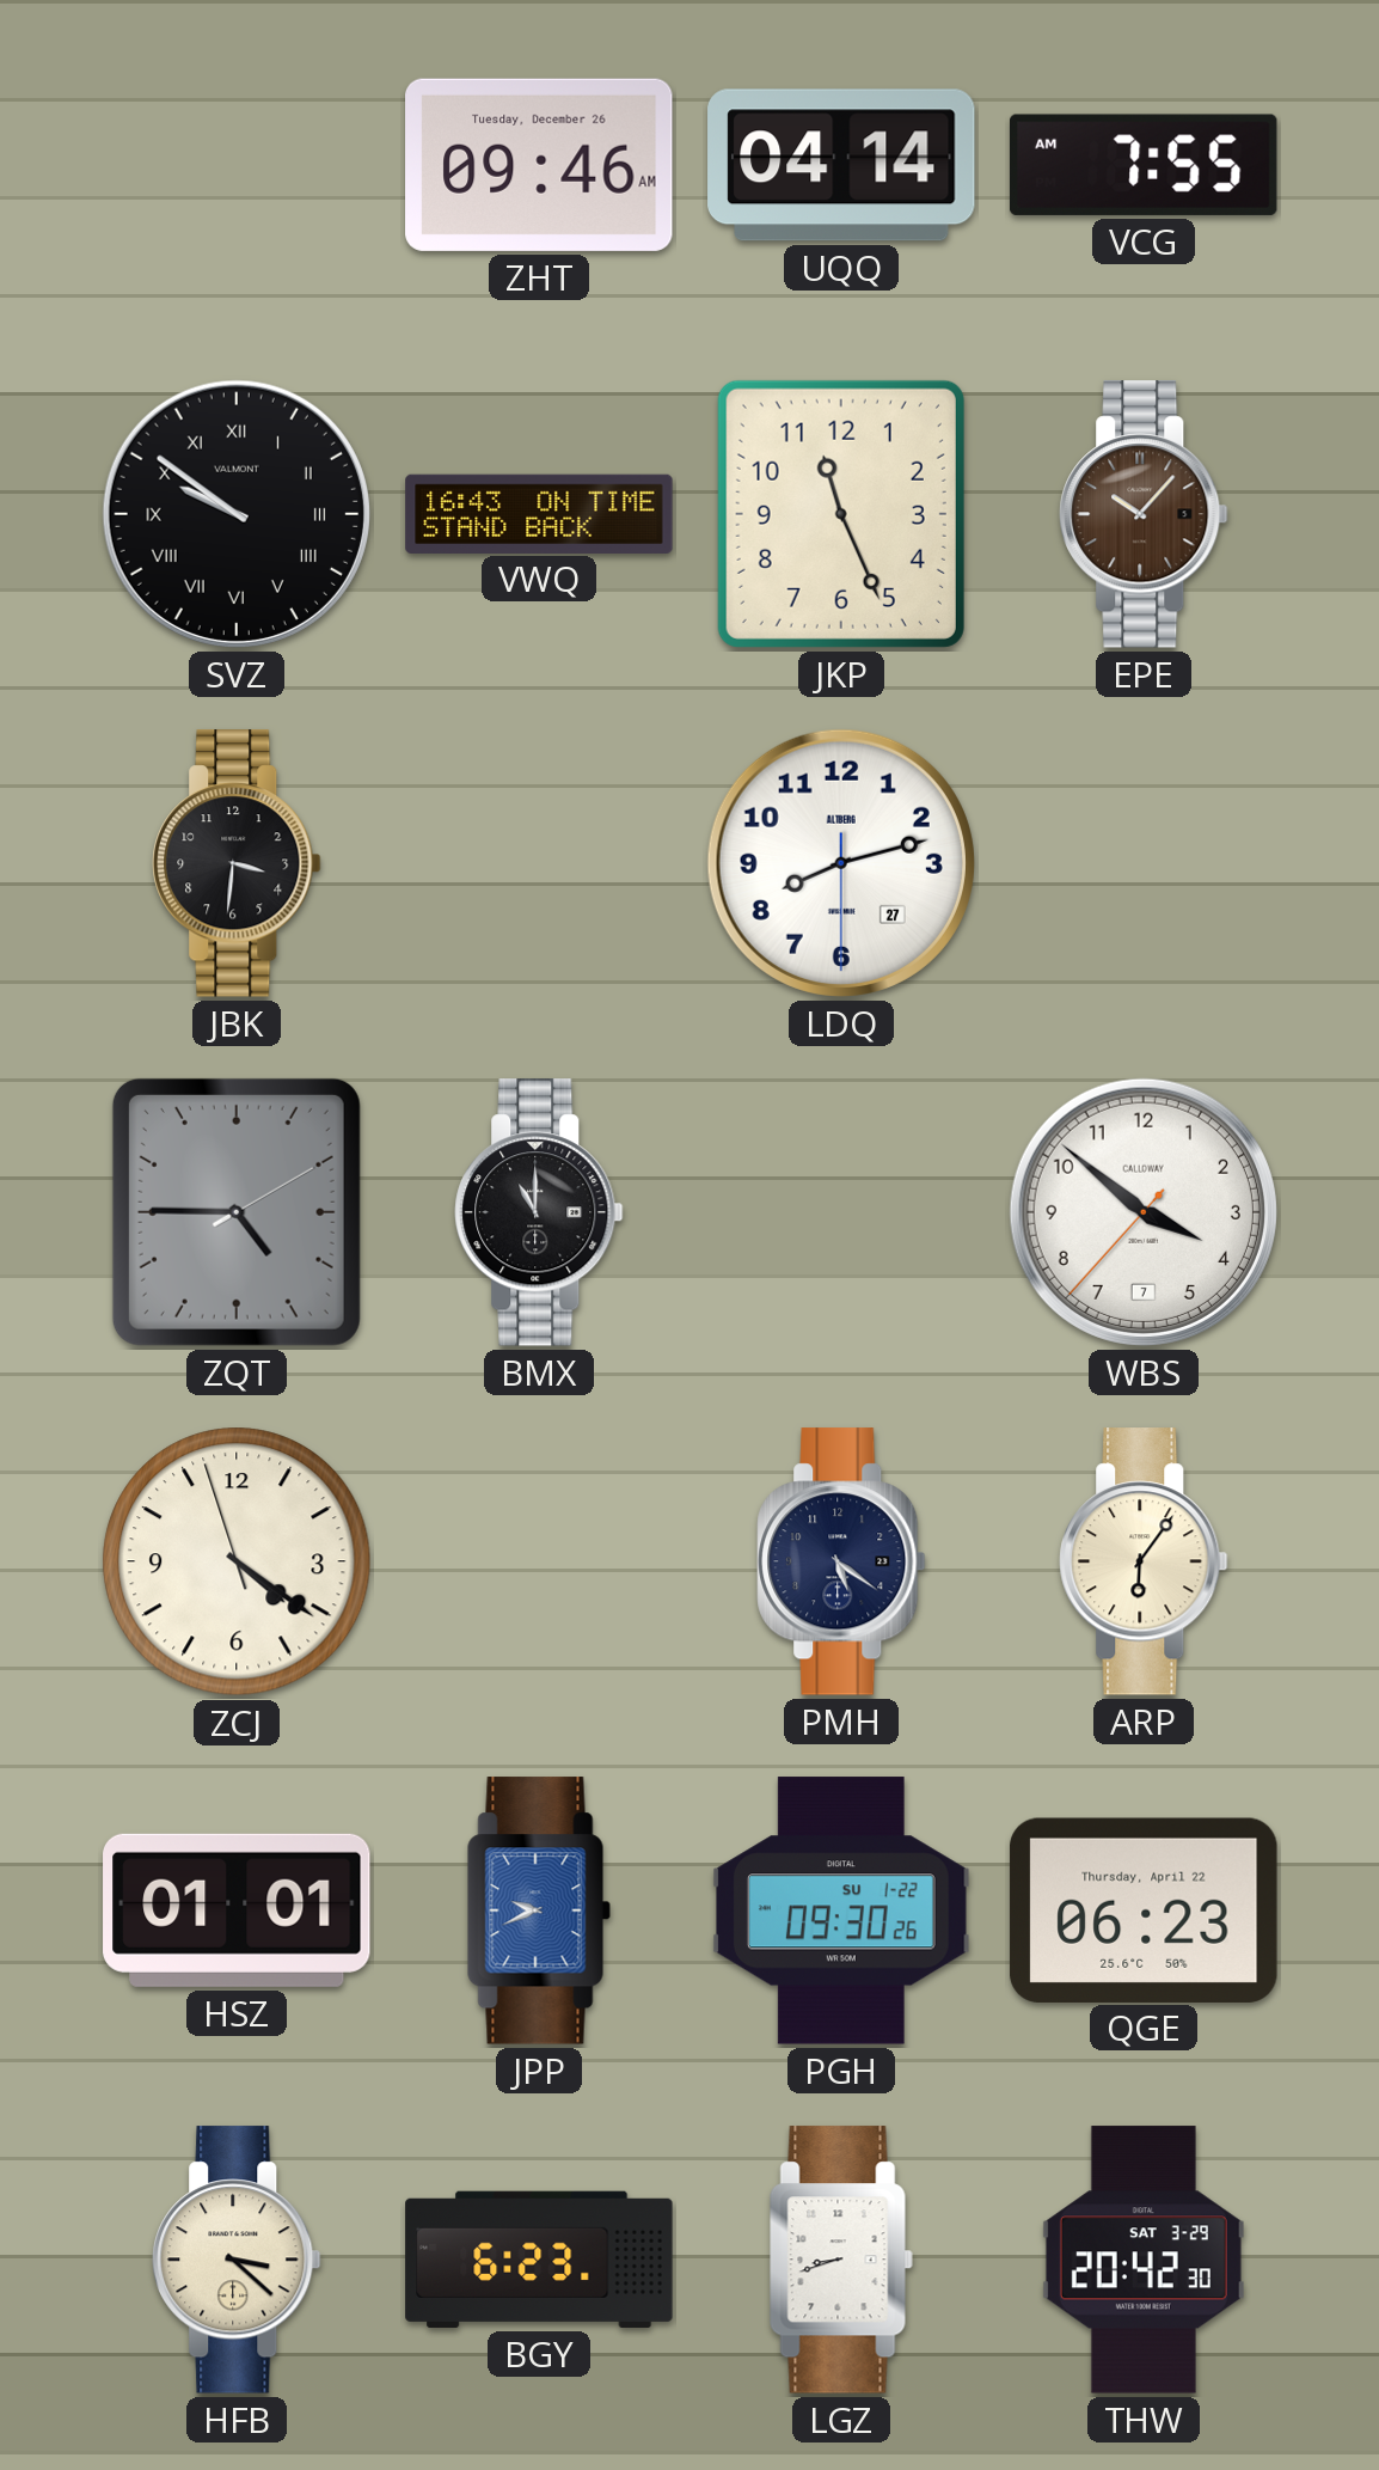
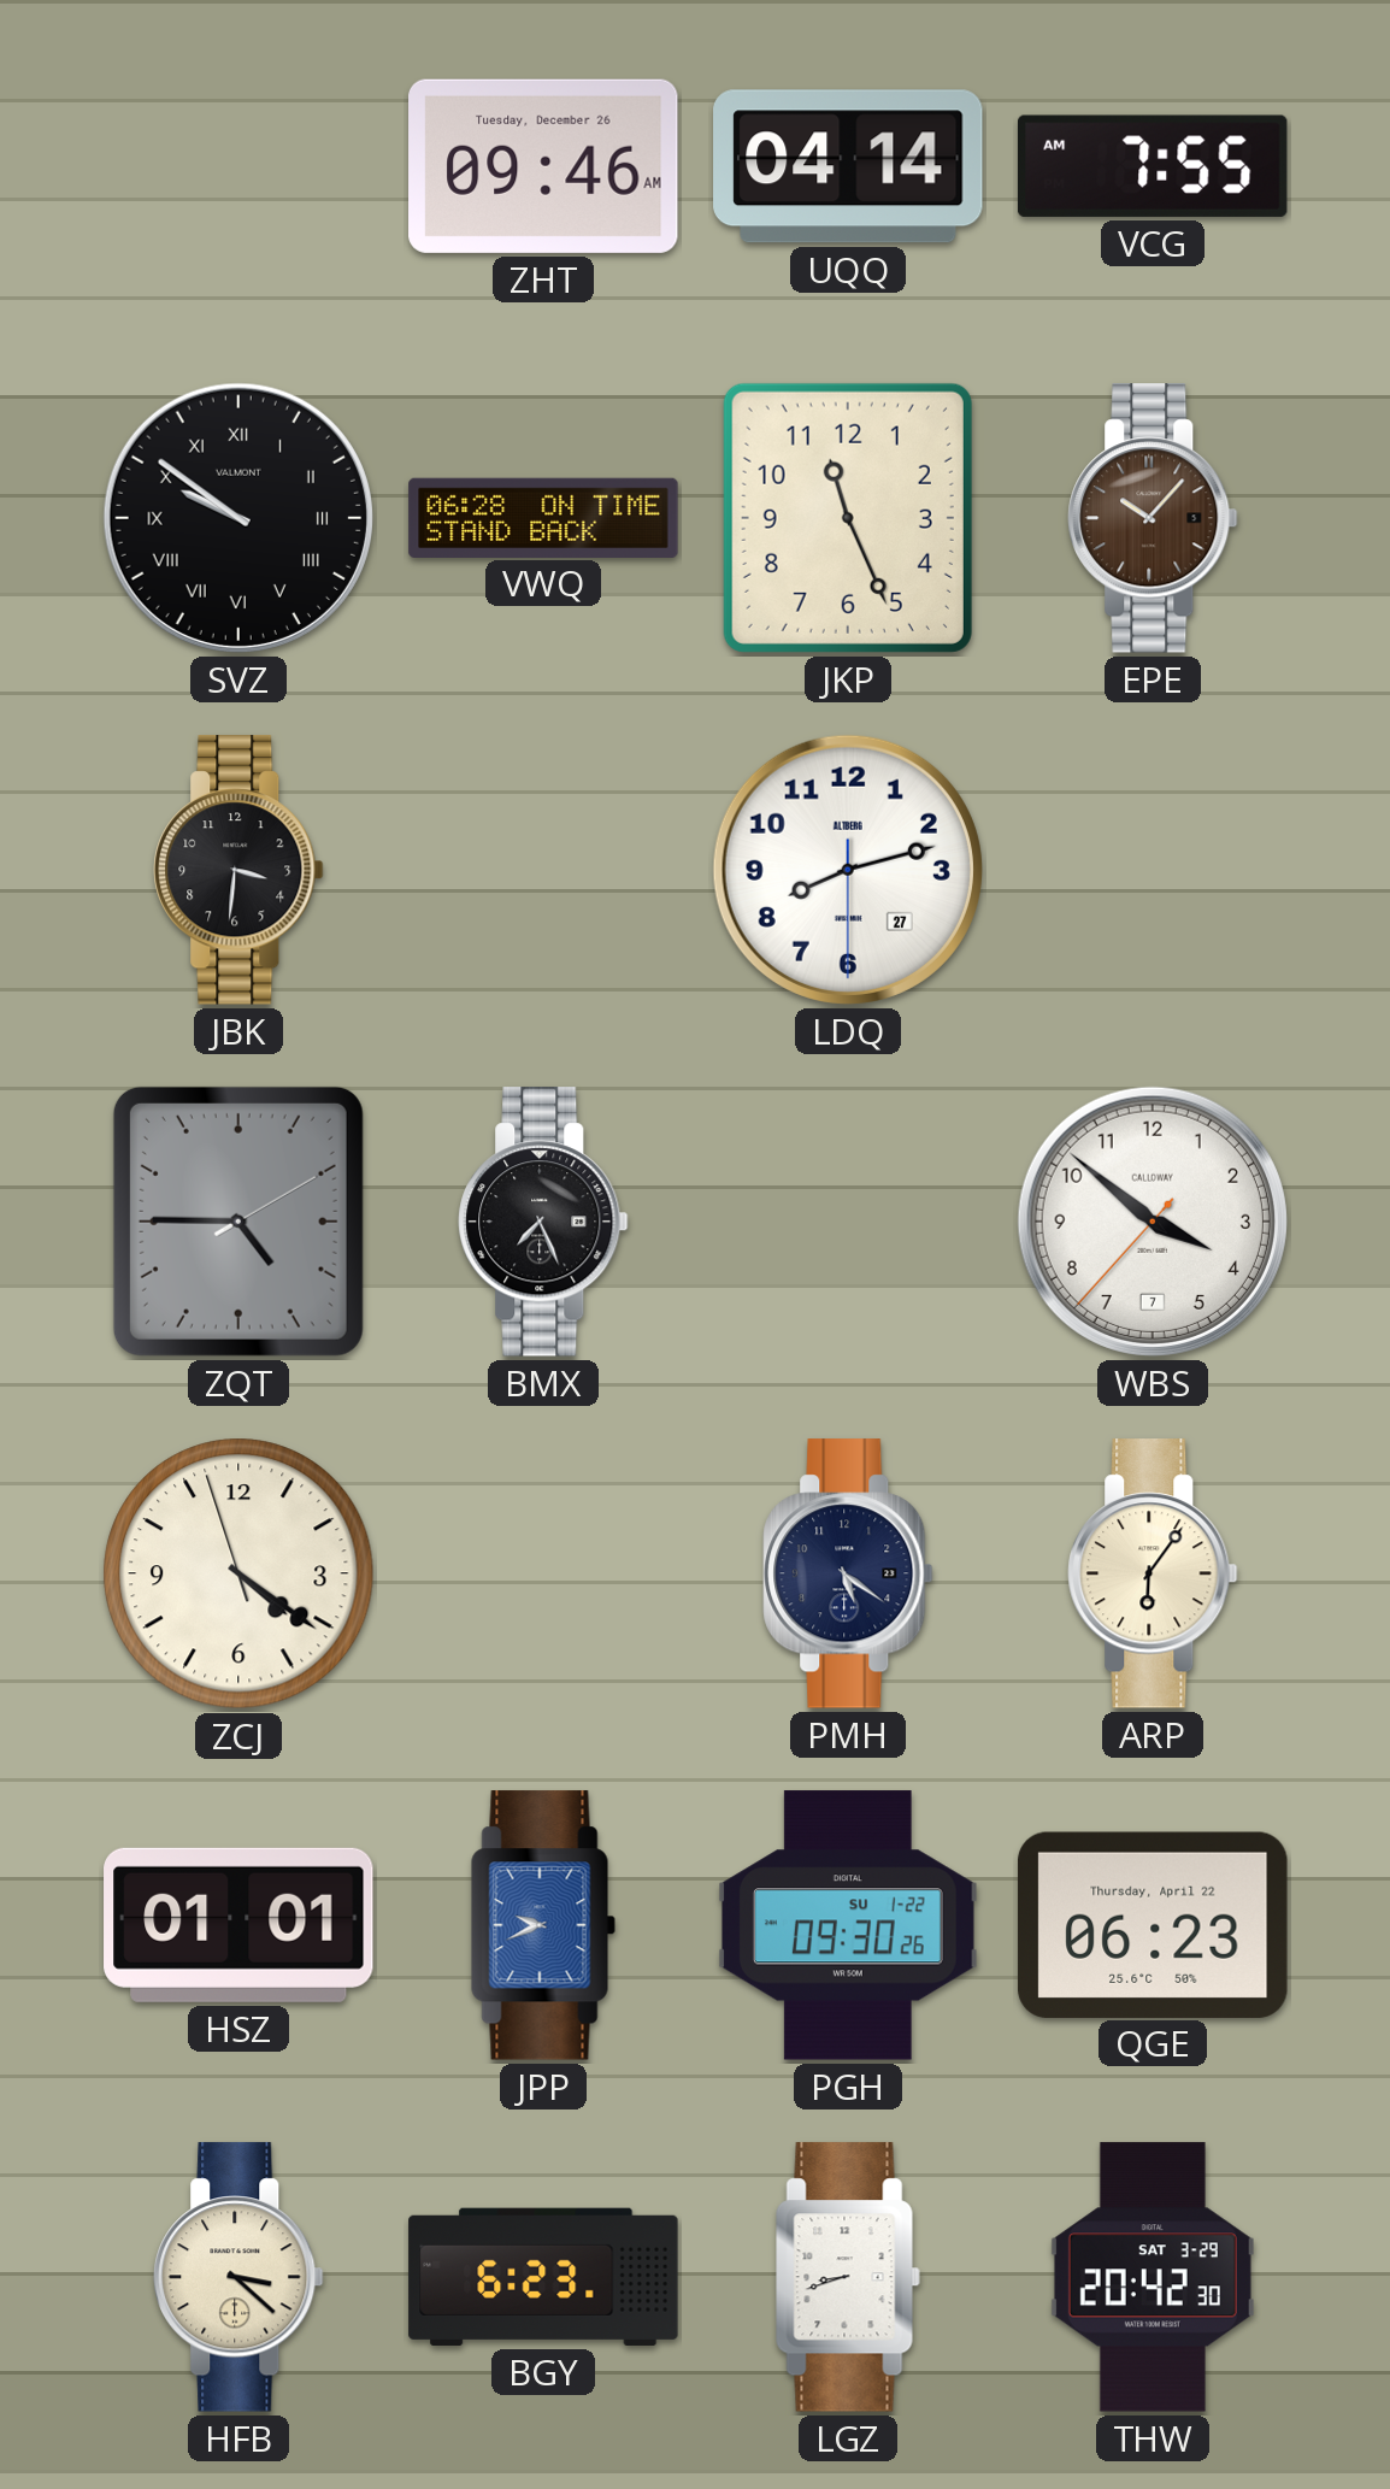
VWQ: 16:43 -> 06:28 (543, 517)
BMX: 11:00 -> 7:26 (543, 1222)
